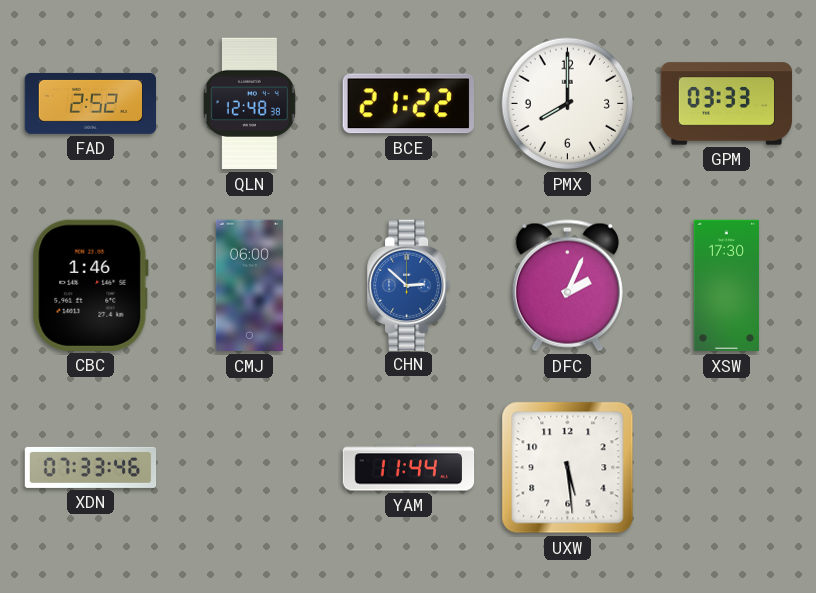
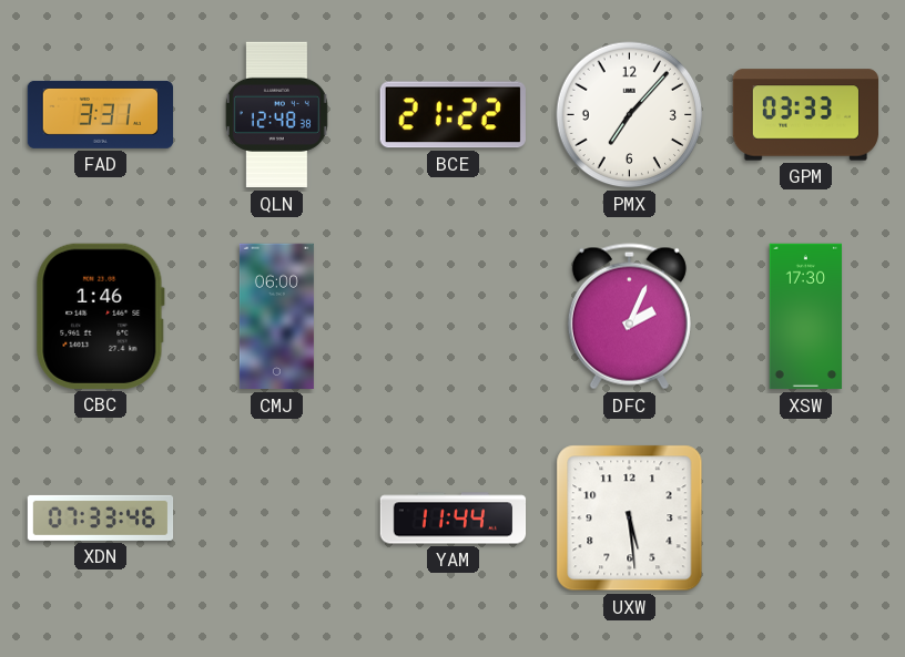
FAD: 2:52 -> 3:31 (101, 114)
PMX: 8:00 -> 7:07 (630, 115)
CHN: 2:52 -> none (410, 285)
